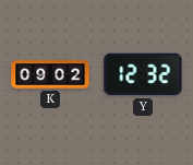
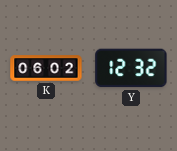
K: 09:02 -> 06:02 (46, 68)
